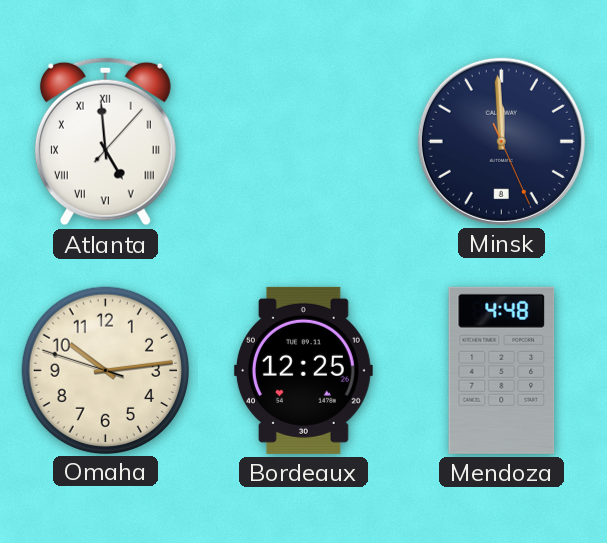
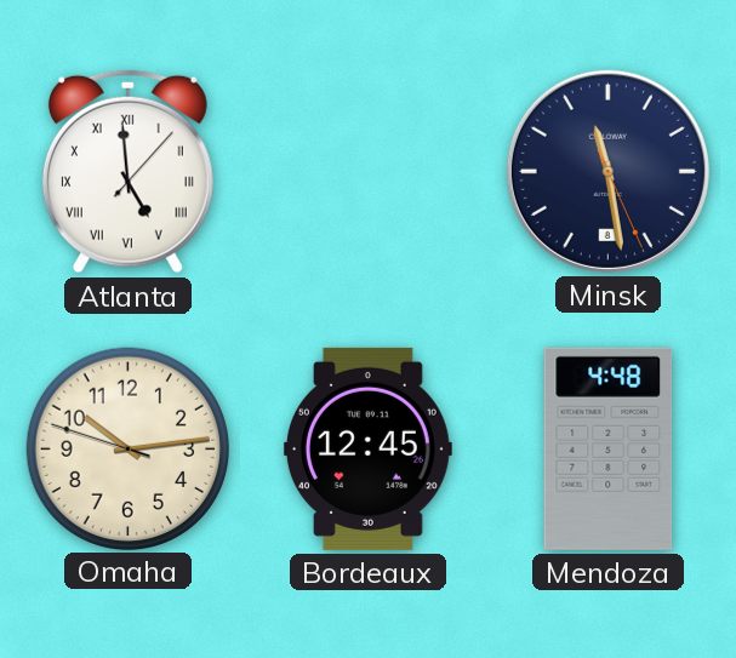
Minsk: 11:59 -> 11:28 (607, 171)
Bordeaux: 12:25 -> 12:45 (367, 448)
